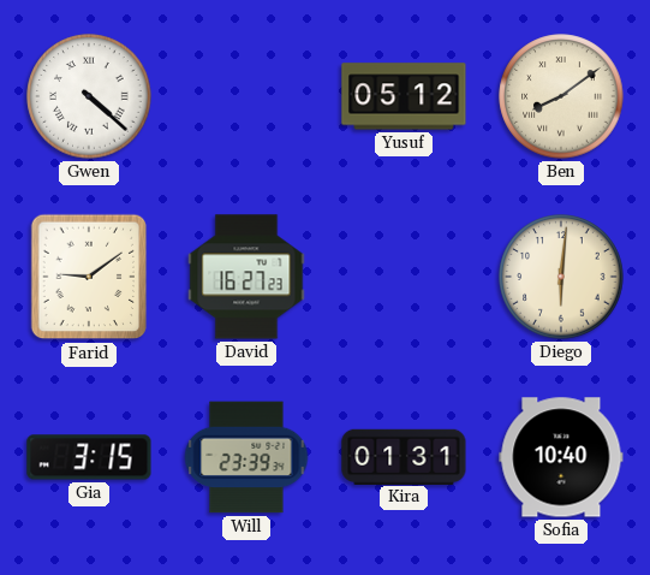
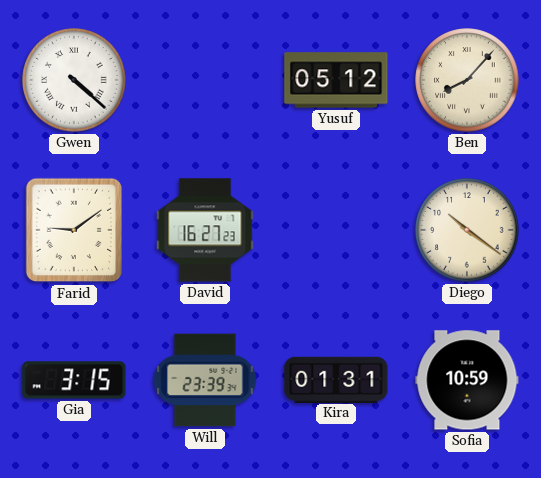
Ben: 8:09 -> 8:07 (467, 80)
Diego: 6:01 -> 10:21 (467, 230)
Sofia: 10:40 -> 10:59 (467, 380)
